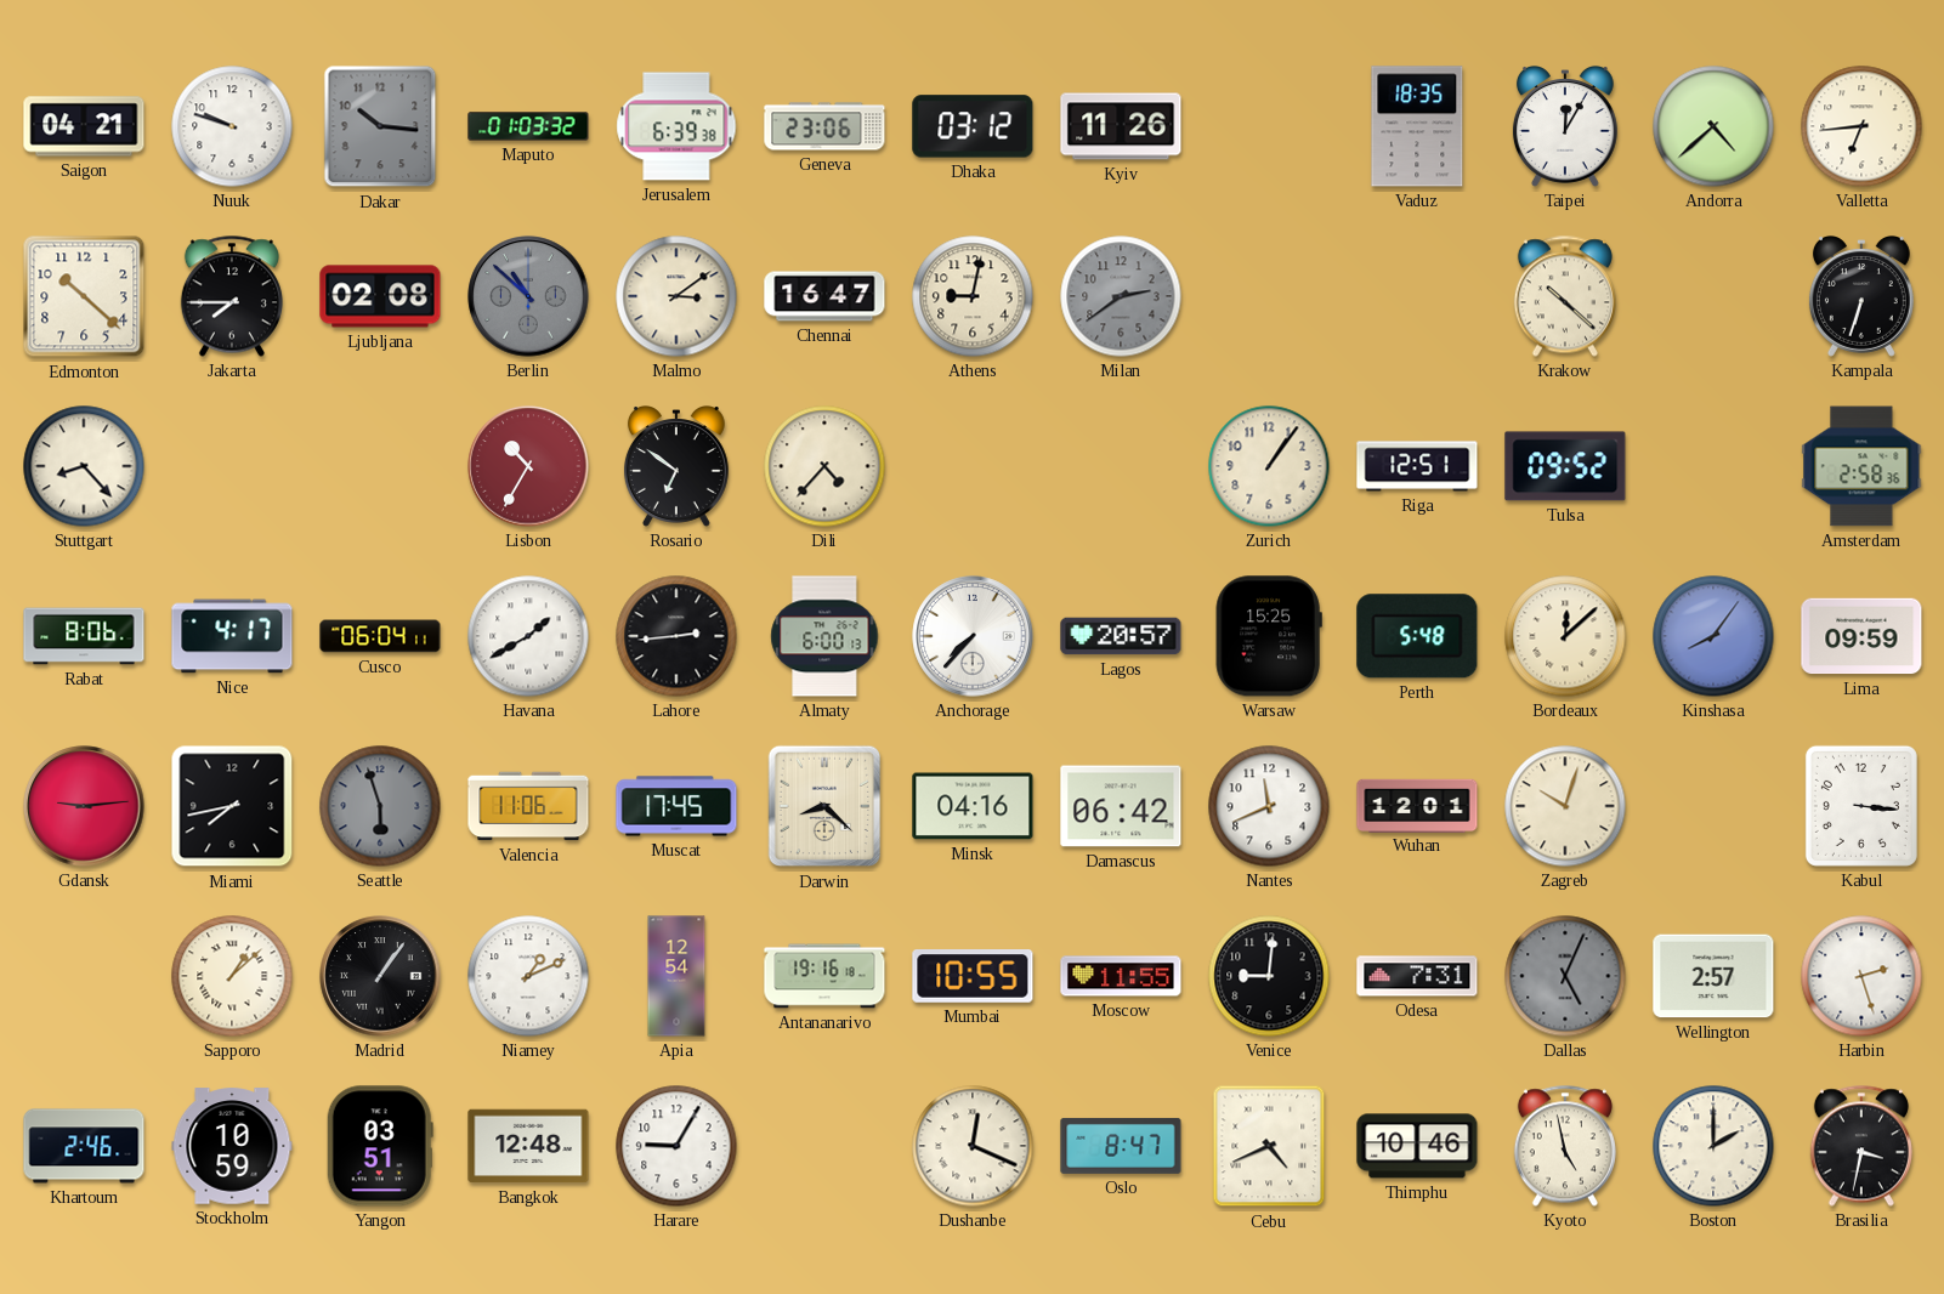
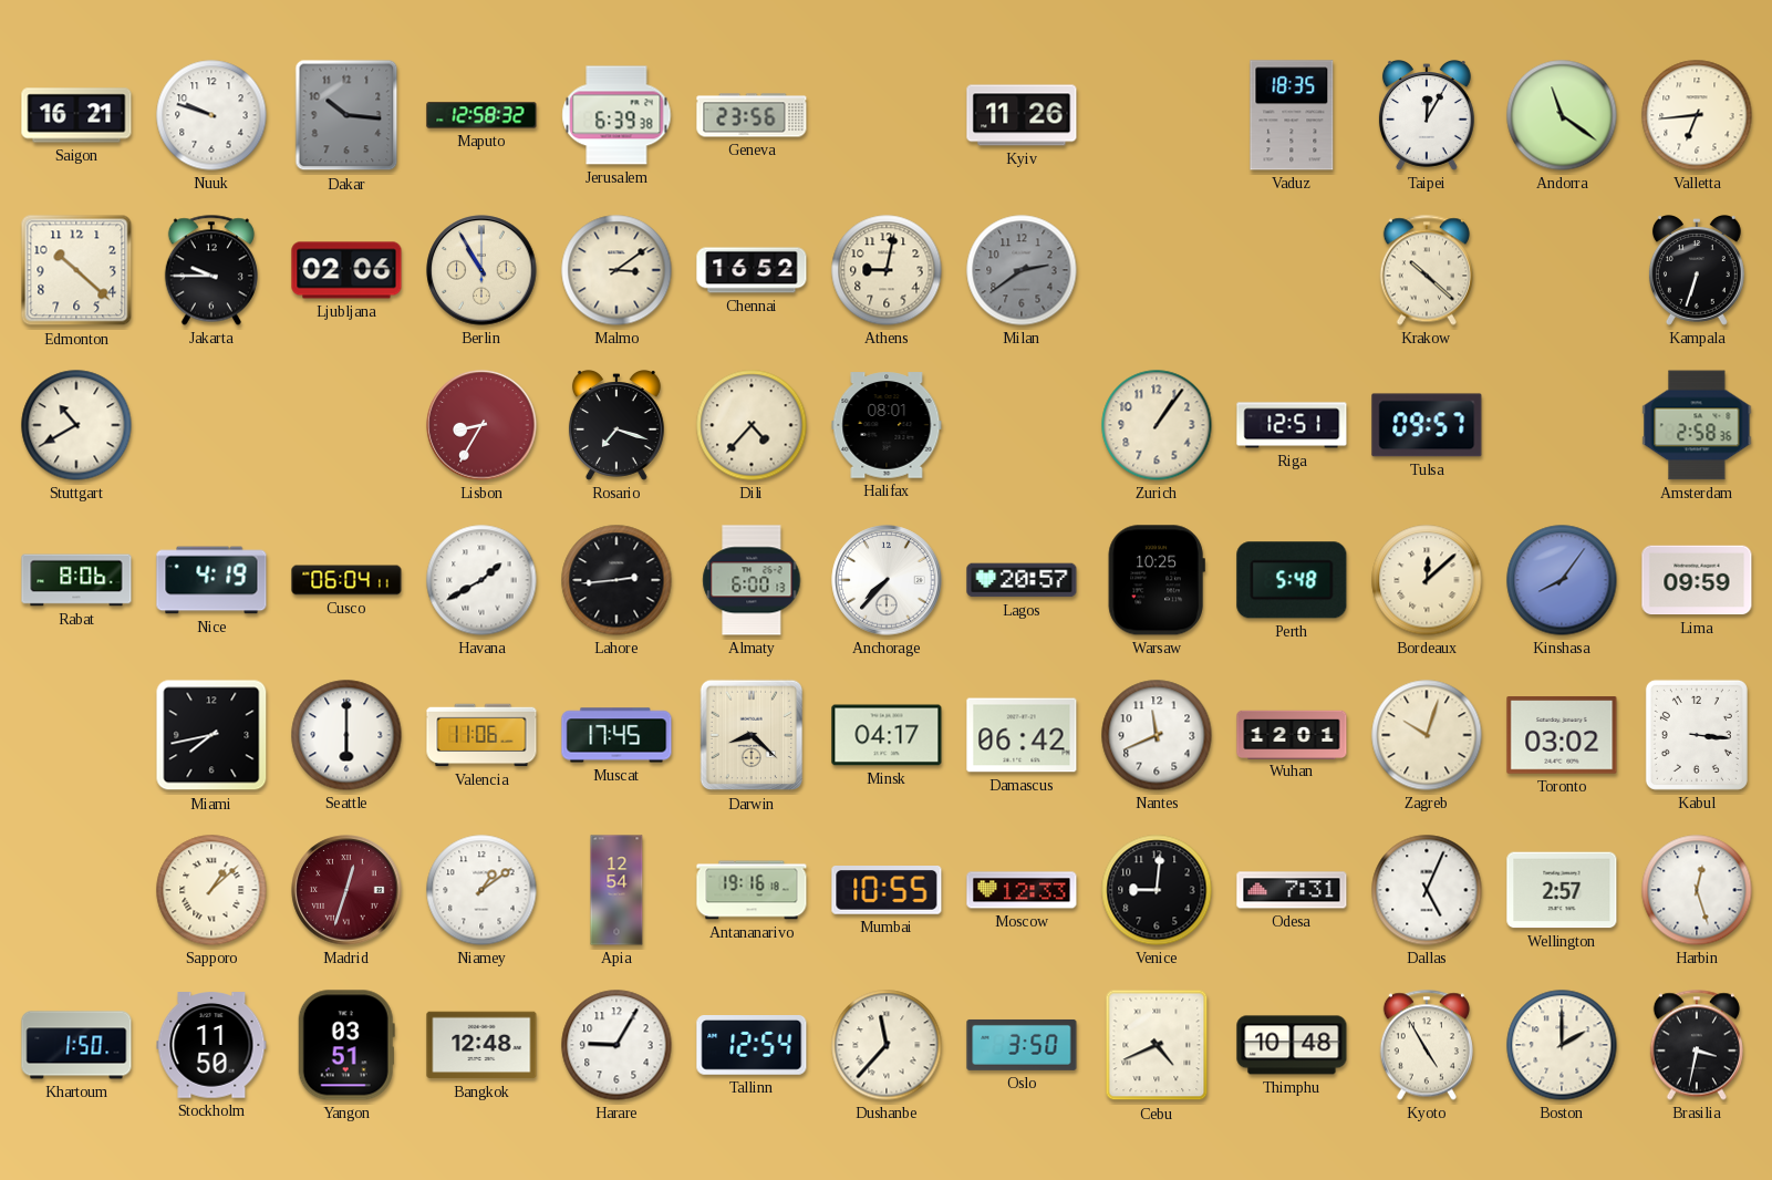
Saigon: 04:21 -> 16:21 (76, 115)
Maputo: 01:03 -> 12:58 (481, 115)
Geneva: 23:06 -> 23:56 (752, 115)
Dhaka: 03:12 -> none (973, 126)
Andorra: 4:38 -> 11:21 (1562, 115)
Jakarta: 7:45 -> 9:45 (211, 270)
Ljubljana: 02:08 -> 02:06 (346, 270)
Berlin: 10:52 -> 10:55 (481, 270)
Berlin dial: grey -> cream (481, 270)
Chennai: 16:47 -> 16:52 (752, 270)
Stuttgart: 8:23 -> 10:40 (76, 425)
Lisbon: 10:35 -> 8:35 (481, 425)
Rosario: 6:51 -> 7:18 (616, 425)
Halifax: none -> 08:01 (887, 425)
Tulsa: 09:52 -> 09:57 (1427, 425)
Nice: 4:17 -> 4:19 (211, 580)
Warsaw: 15:25 -> 10:25 (1157, 580)
Gdansk: 9:14 -> none (84, 806)
Seattle: 5:57 -> 6:00 (346, 735)
Seattle dial: grey -> white (346, 735)
Minsk: 04:16 -> 04:17 (887, 735)
Toronto: none -> 03:02 (1562, 735)
Madrid: 1:06 -> 12:33 (346, 890)
Madrid dial: black -> burgundy (346, 890)
Niamey: 1:11 -> 1:09 (481, 890)
Moscow: 11:55 -> 12:33 (1022, 890)
Dallas dial: grey -> white (1427, 890)
Harbin: 2:27 -> 12:27 (1697, 890)
Khartoum: 2:46 -> 1:50 (76, 1045)
Stockholm: 10:59 -> 11:50 (211, 1045)
Tallinn: none -> 12:54 (752, 1046)
Dushanbe: 12:19 -> 11:37 (887, 1045)
Oslo: 8:47 -> 3:50 (1022, 1045)
Thimphu: 10:46 -> 10:48 (1292, 1045)
Kyoto: 4:58 -> 4:55 (1427, 1045)
